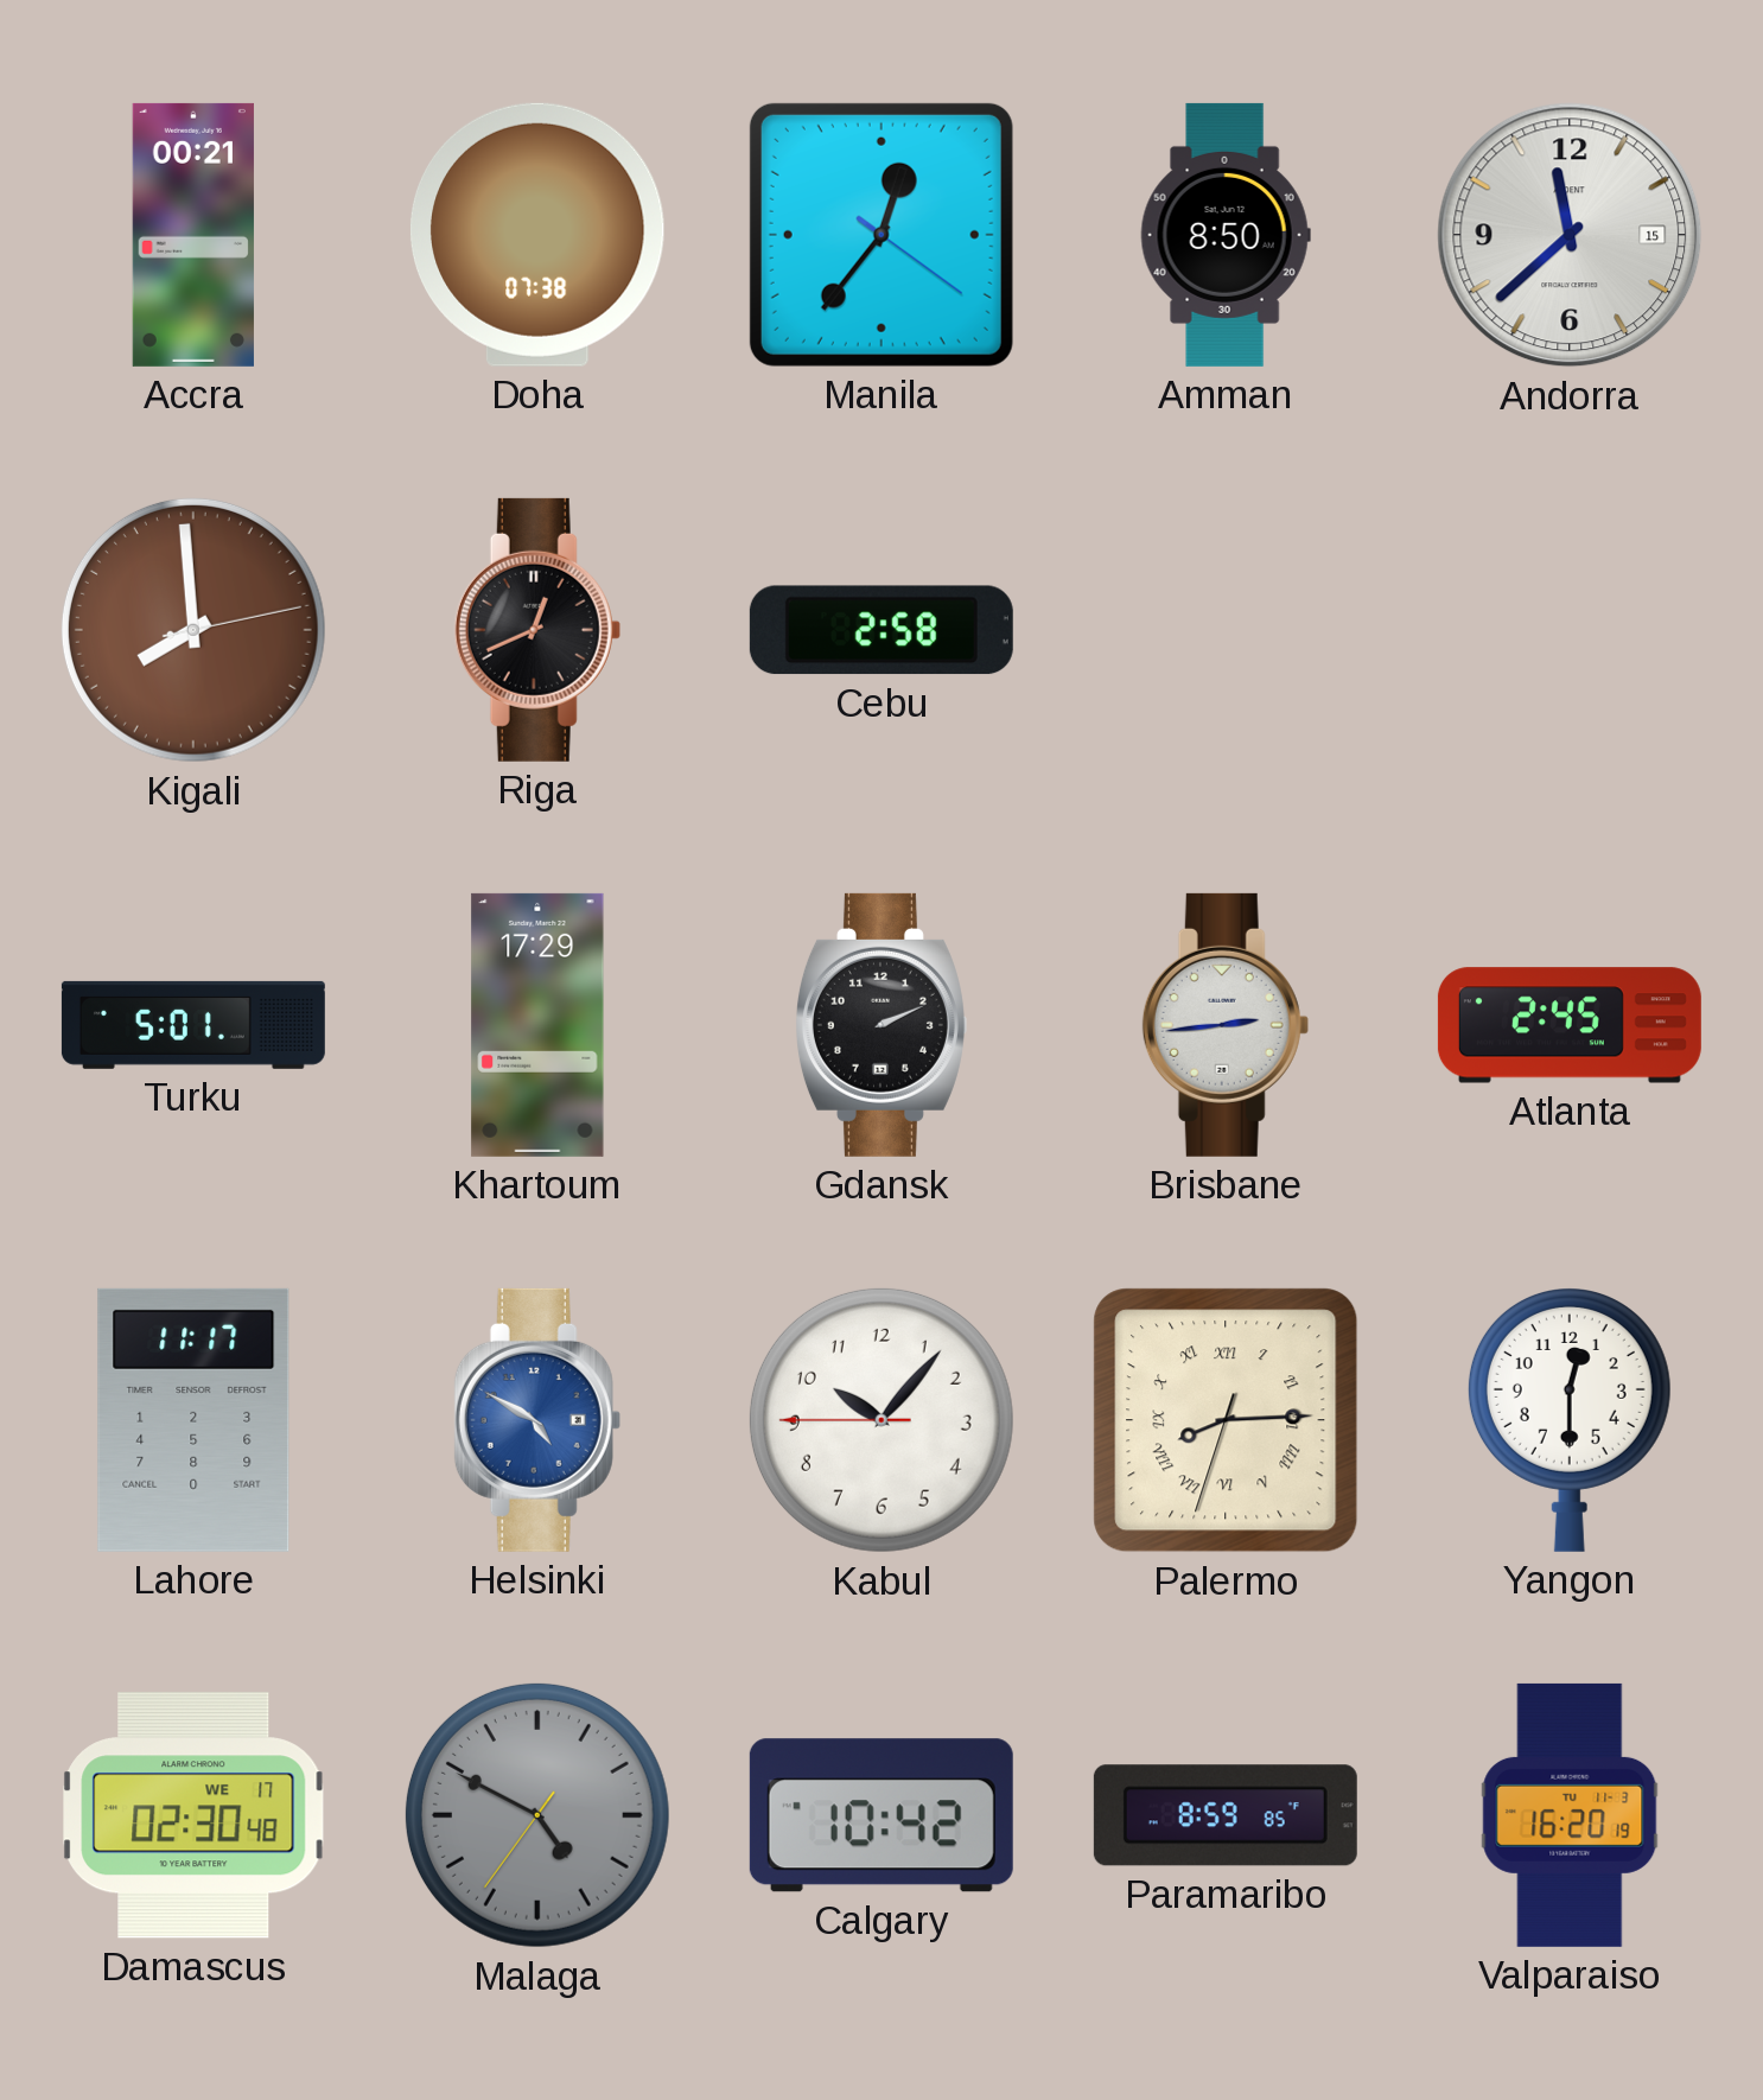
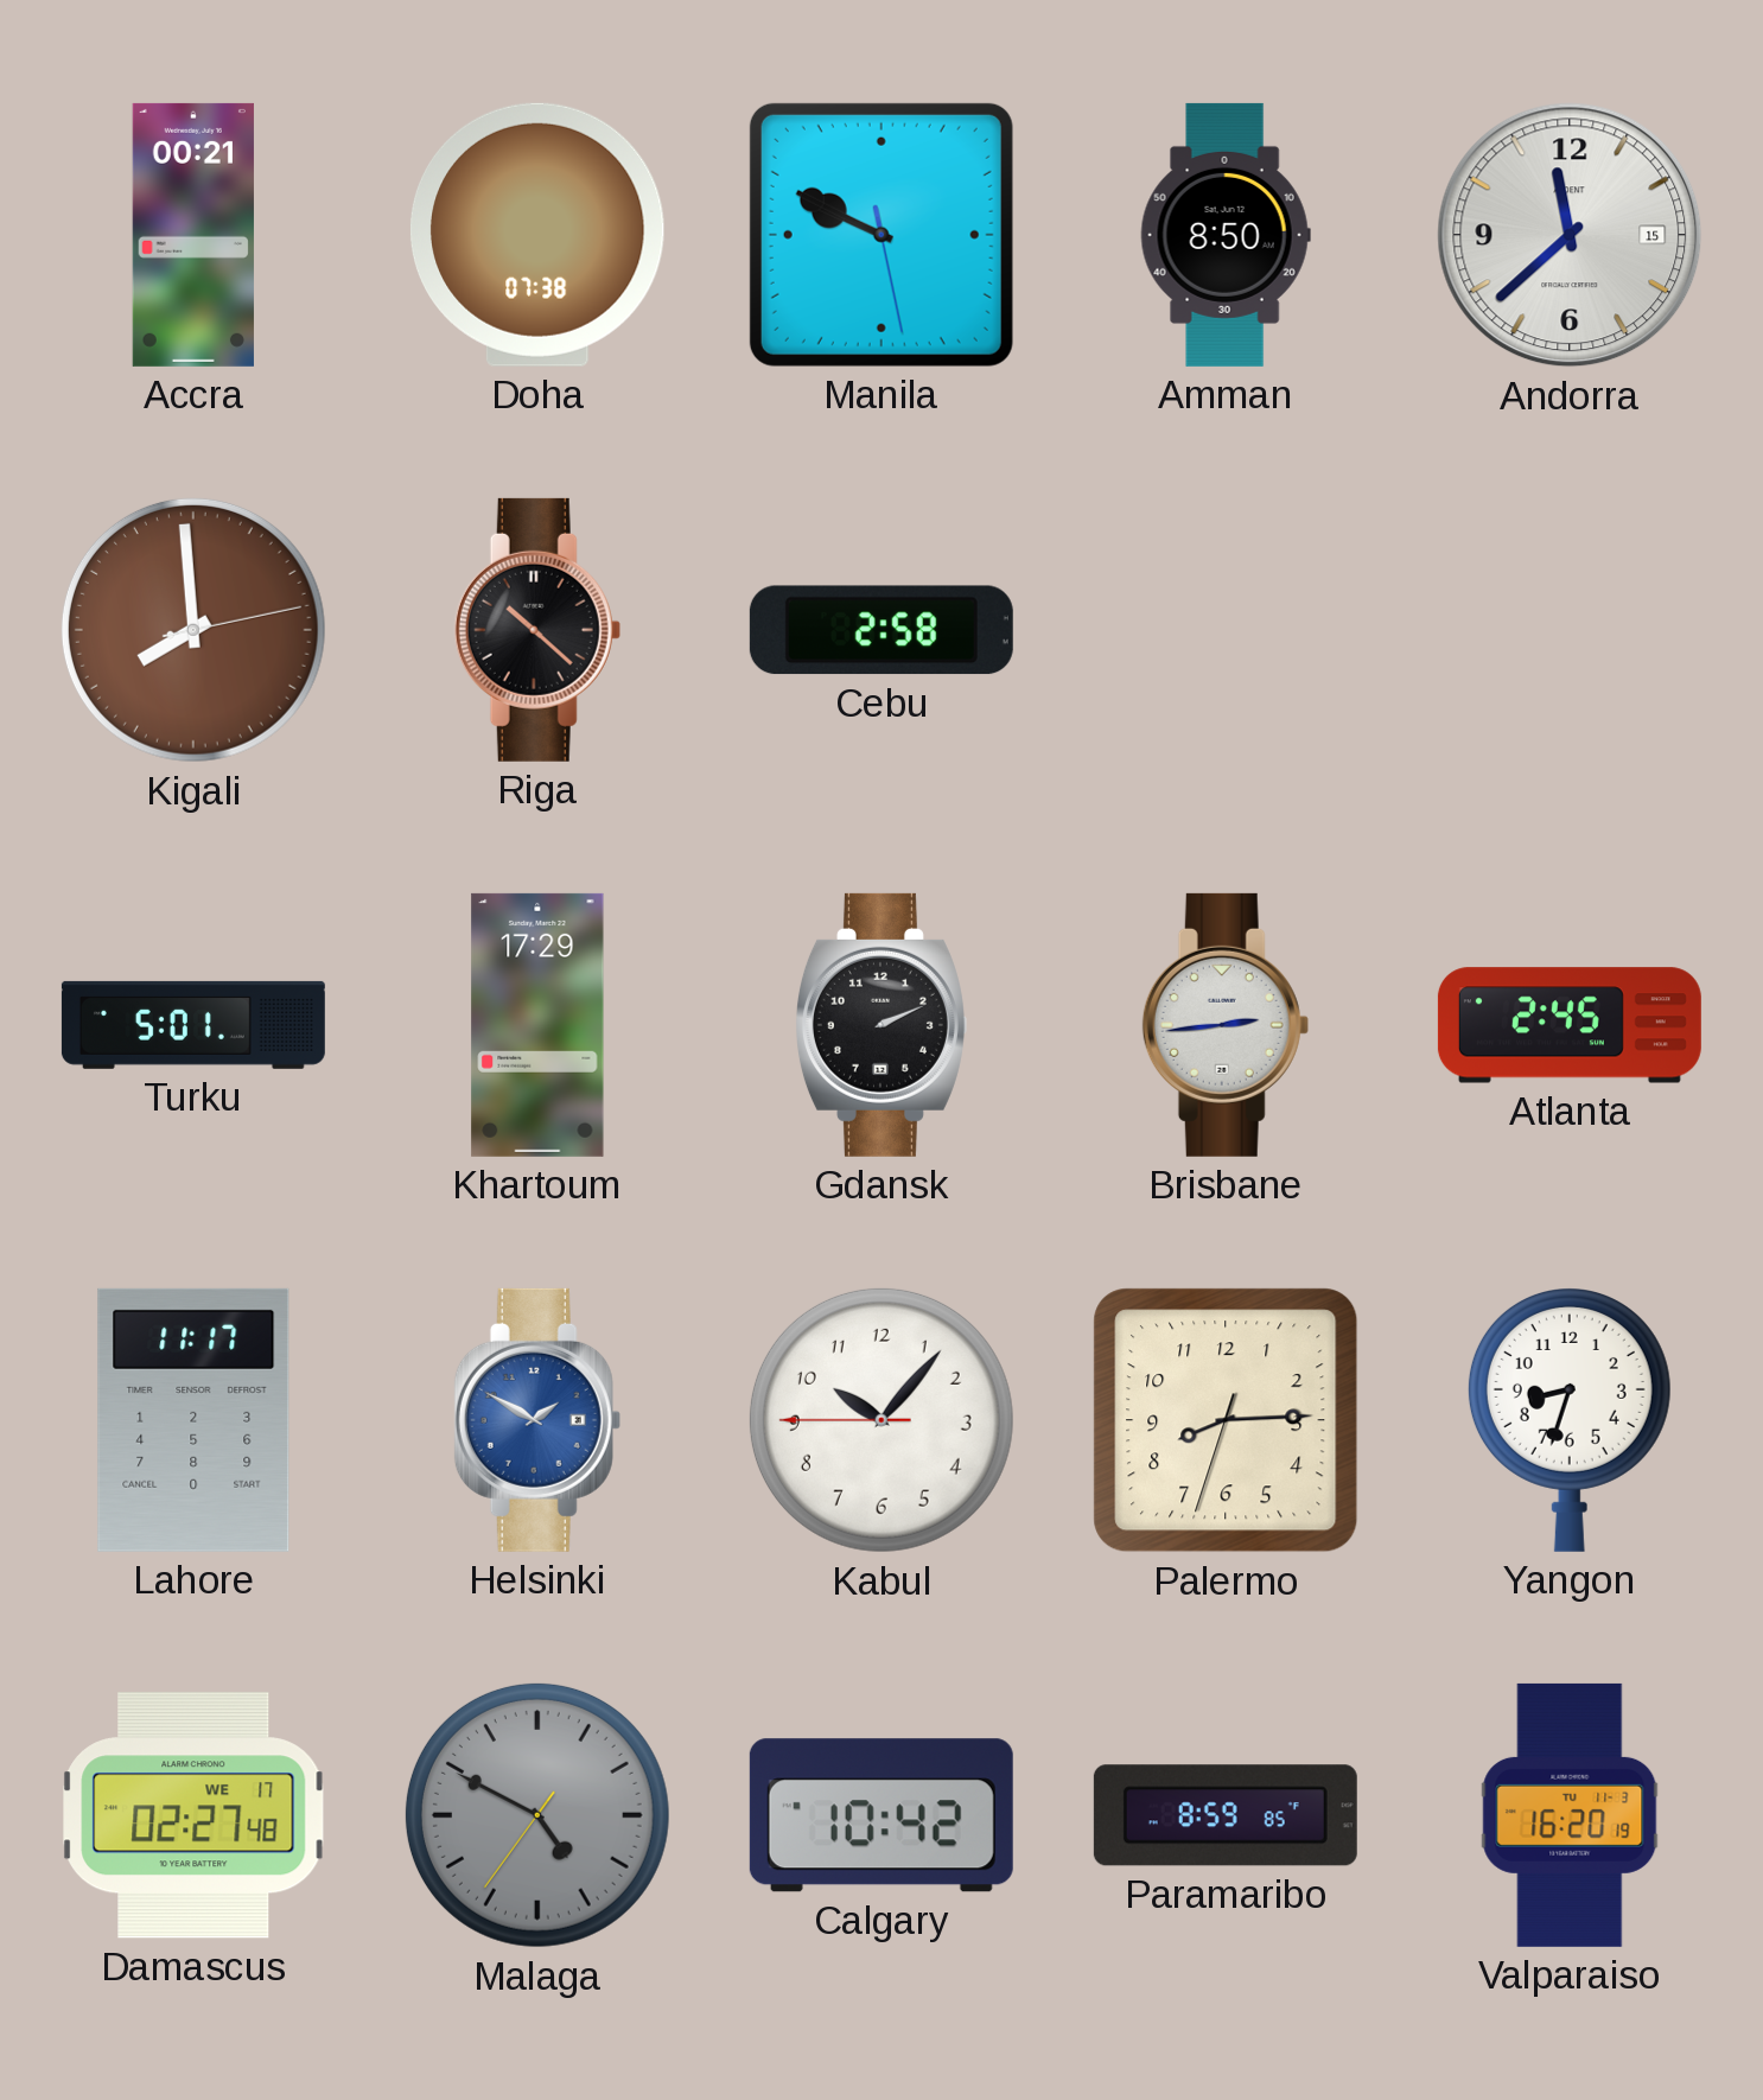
Manila: 12:36 -> 9:49 (881, 235)
Riga: 12:41 -> 10:22 (537, 630)
Helsinki: 4:50 -> 1:50 (537, 1420)
Palermo numerals: Roman -> Arabic (1226, 1420)
Yangon: 12:30 -> 8:33 (1570, 1420)
Damascus: 02:30 -> 02:27 (193, 1815)
